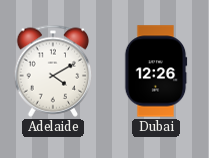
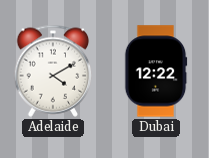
Dubai: 12:26 -> 12:22 (156, 71)
